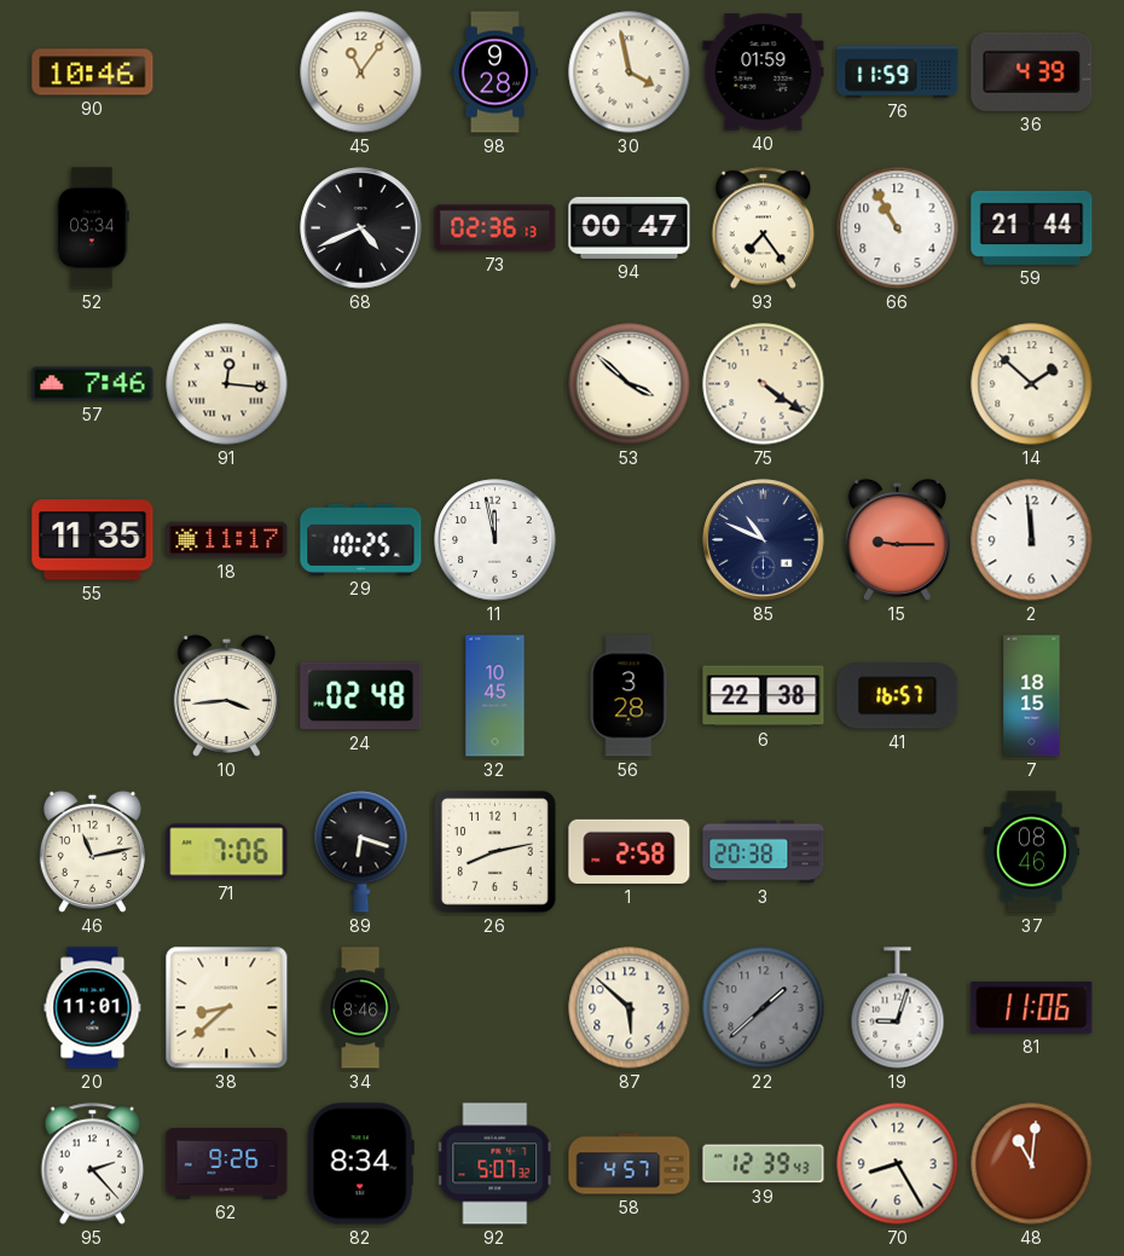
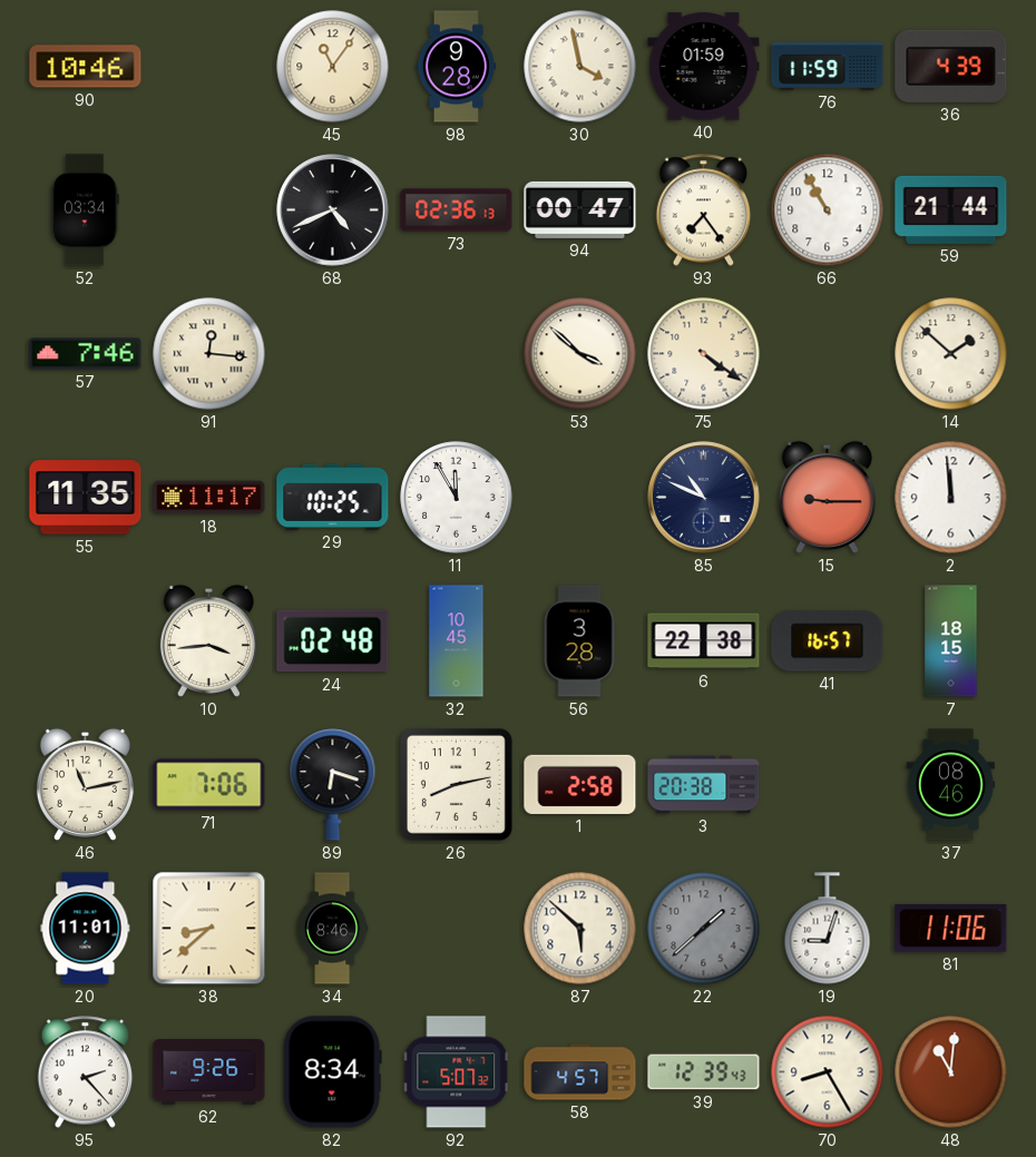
11: 11:58 -> 11:55 (457, 498)
